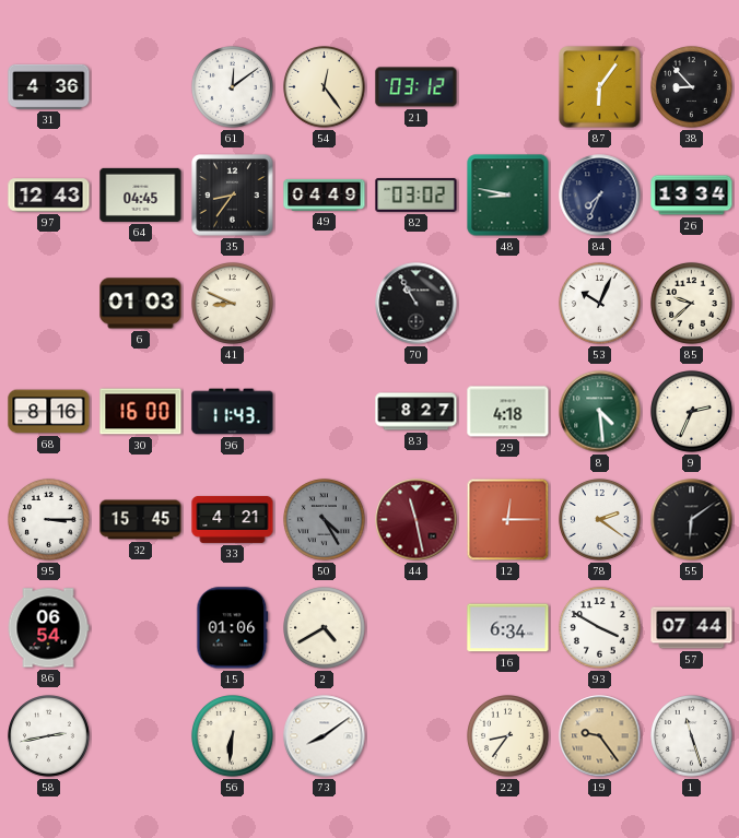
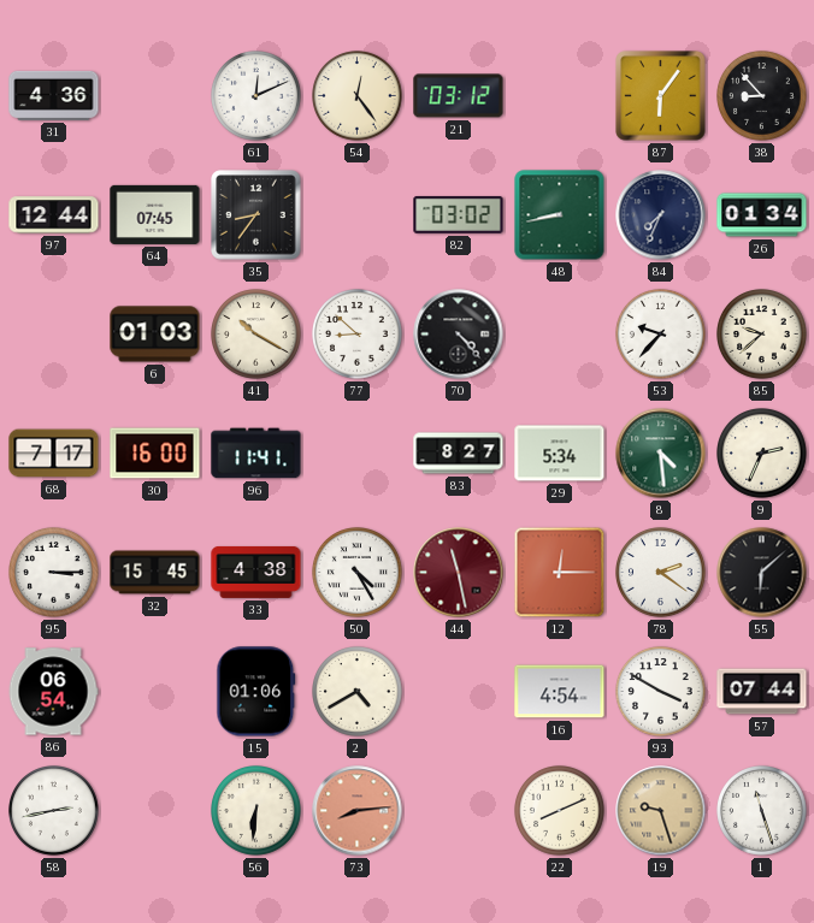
61: 12:09 -> 12:11 (256, 96)
97: 12:43 -> 12:44 (54, 215)
64: 04:45 -> 07:45 (155, 214)
49: 04:49 -> none (325, 194)
48: 8:47 -> 8:43 (560, 215)
26: 13:34 -> 01:34 (762, 215)
41: 8:49 -> 10:20 (256, 335)
77: none -> 8:52 (358, 335)
70: 10:55 -> 4:23 (459, 335)
53: 10:04 -> 9:37 (661, 335)
68: 8:16 -> 7:17 (54, 454)
96: 11:43 -> 11:41 (256, 454)
29: 4:18 -> 5:34 (560, 454)
33: 4:21 -> 4:38 (256, 573)
50 dial: grey -> white (358, 573)
55: 6:09 -> 6:08 (762, 573)
16: 6:34 -> 4:54 (560, 692)
73: 8:09 -> 8:14 (358, 811)
73 dial: white -> salmon (358, 811)
22: 8:36 -> 8:11 (560, 811)
19: 9:24 -> 9:27 (661, 811)
